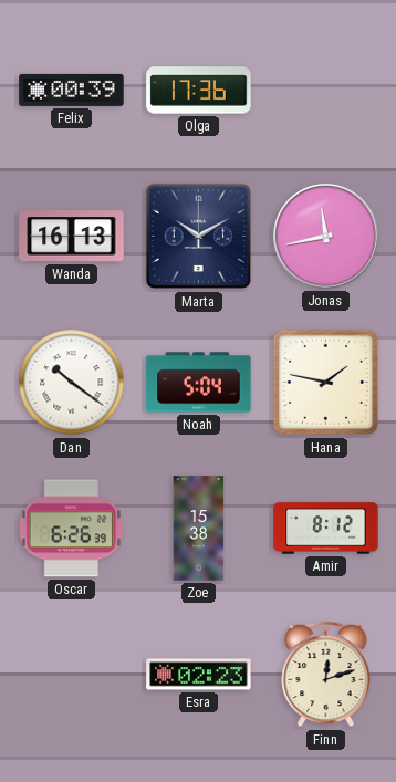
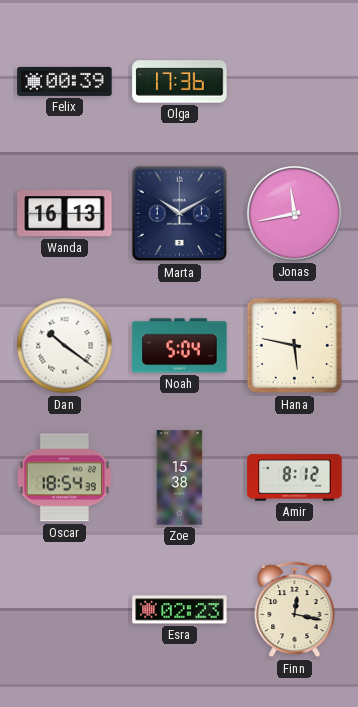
Hana: 1:47 -> 5:47 (295, 346)
Oscar: 6:26 -> 18:54 (64, 478)
Finn: 12:12 -> 12:17 (295, 610)
